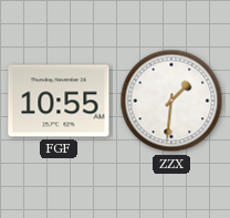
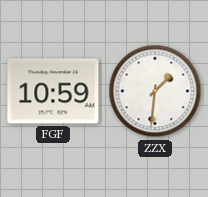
FGF: 10:55 -> 10:59 (53, 91)
